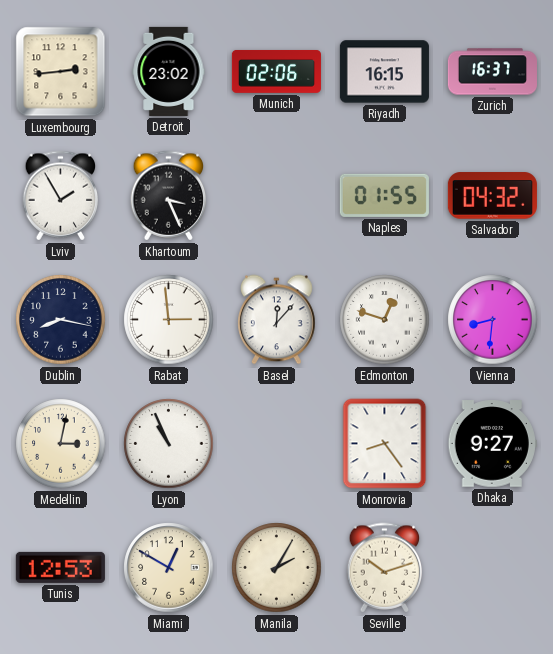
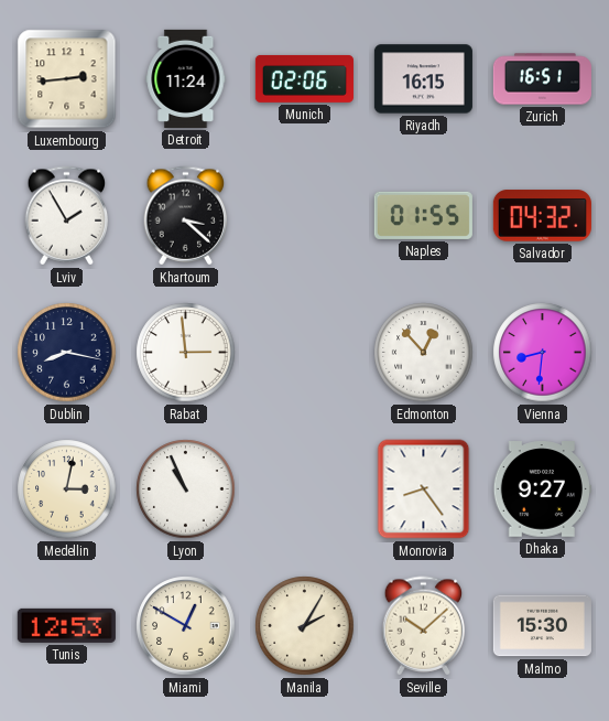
Detroit: 23:02 -> 11:24 (186, 78)
Zurich: 16:37 -> 16:51 (542, 79)
Khartoum: 3:26 -> 3:22 (186, 216)
Basel: 12:07 -> none (277, 320)
Edmonton: 12:48 -> 12:53 (424, 353)
Seville: 10:12 -> 10:08 (424, 626)
Malmo: none -> 15:30 (542, 626)
